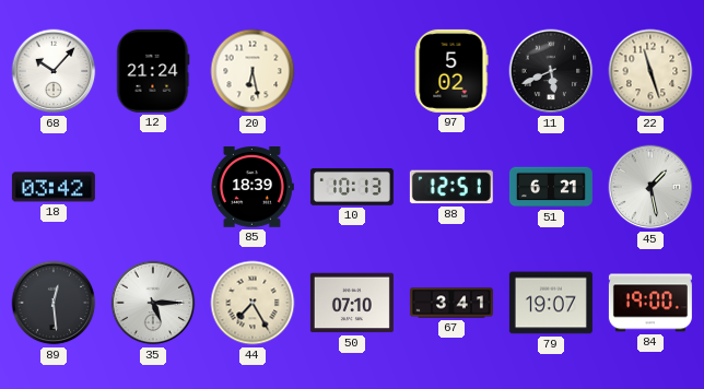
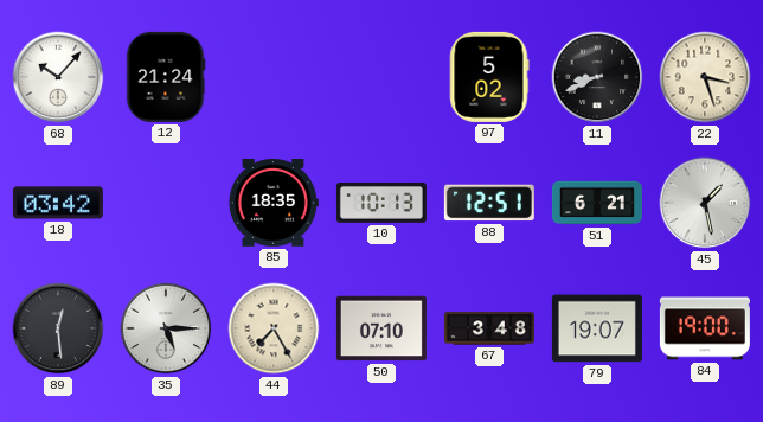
20: 6:28 -> none (253, 71)
11: 5:41 -> 8:41 (597, 77)
22: 11:27 -> 3:27 (705, 77)
85: 18:39 -> 18:35 (274, 203)
67: 3:41 -> 3:48 (489, 328)
